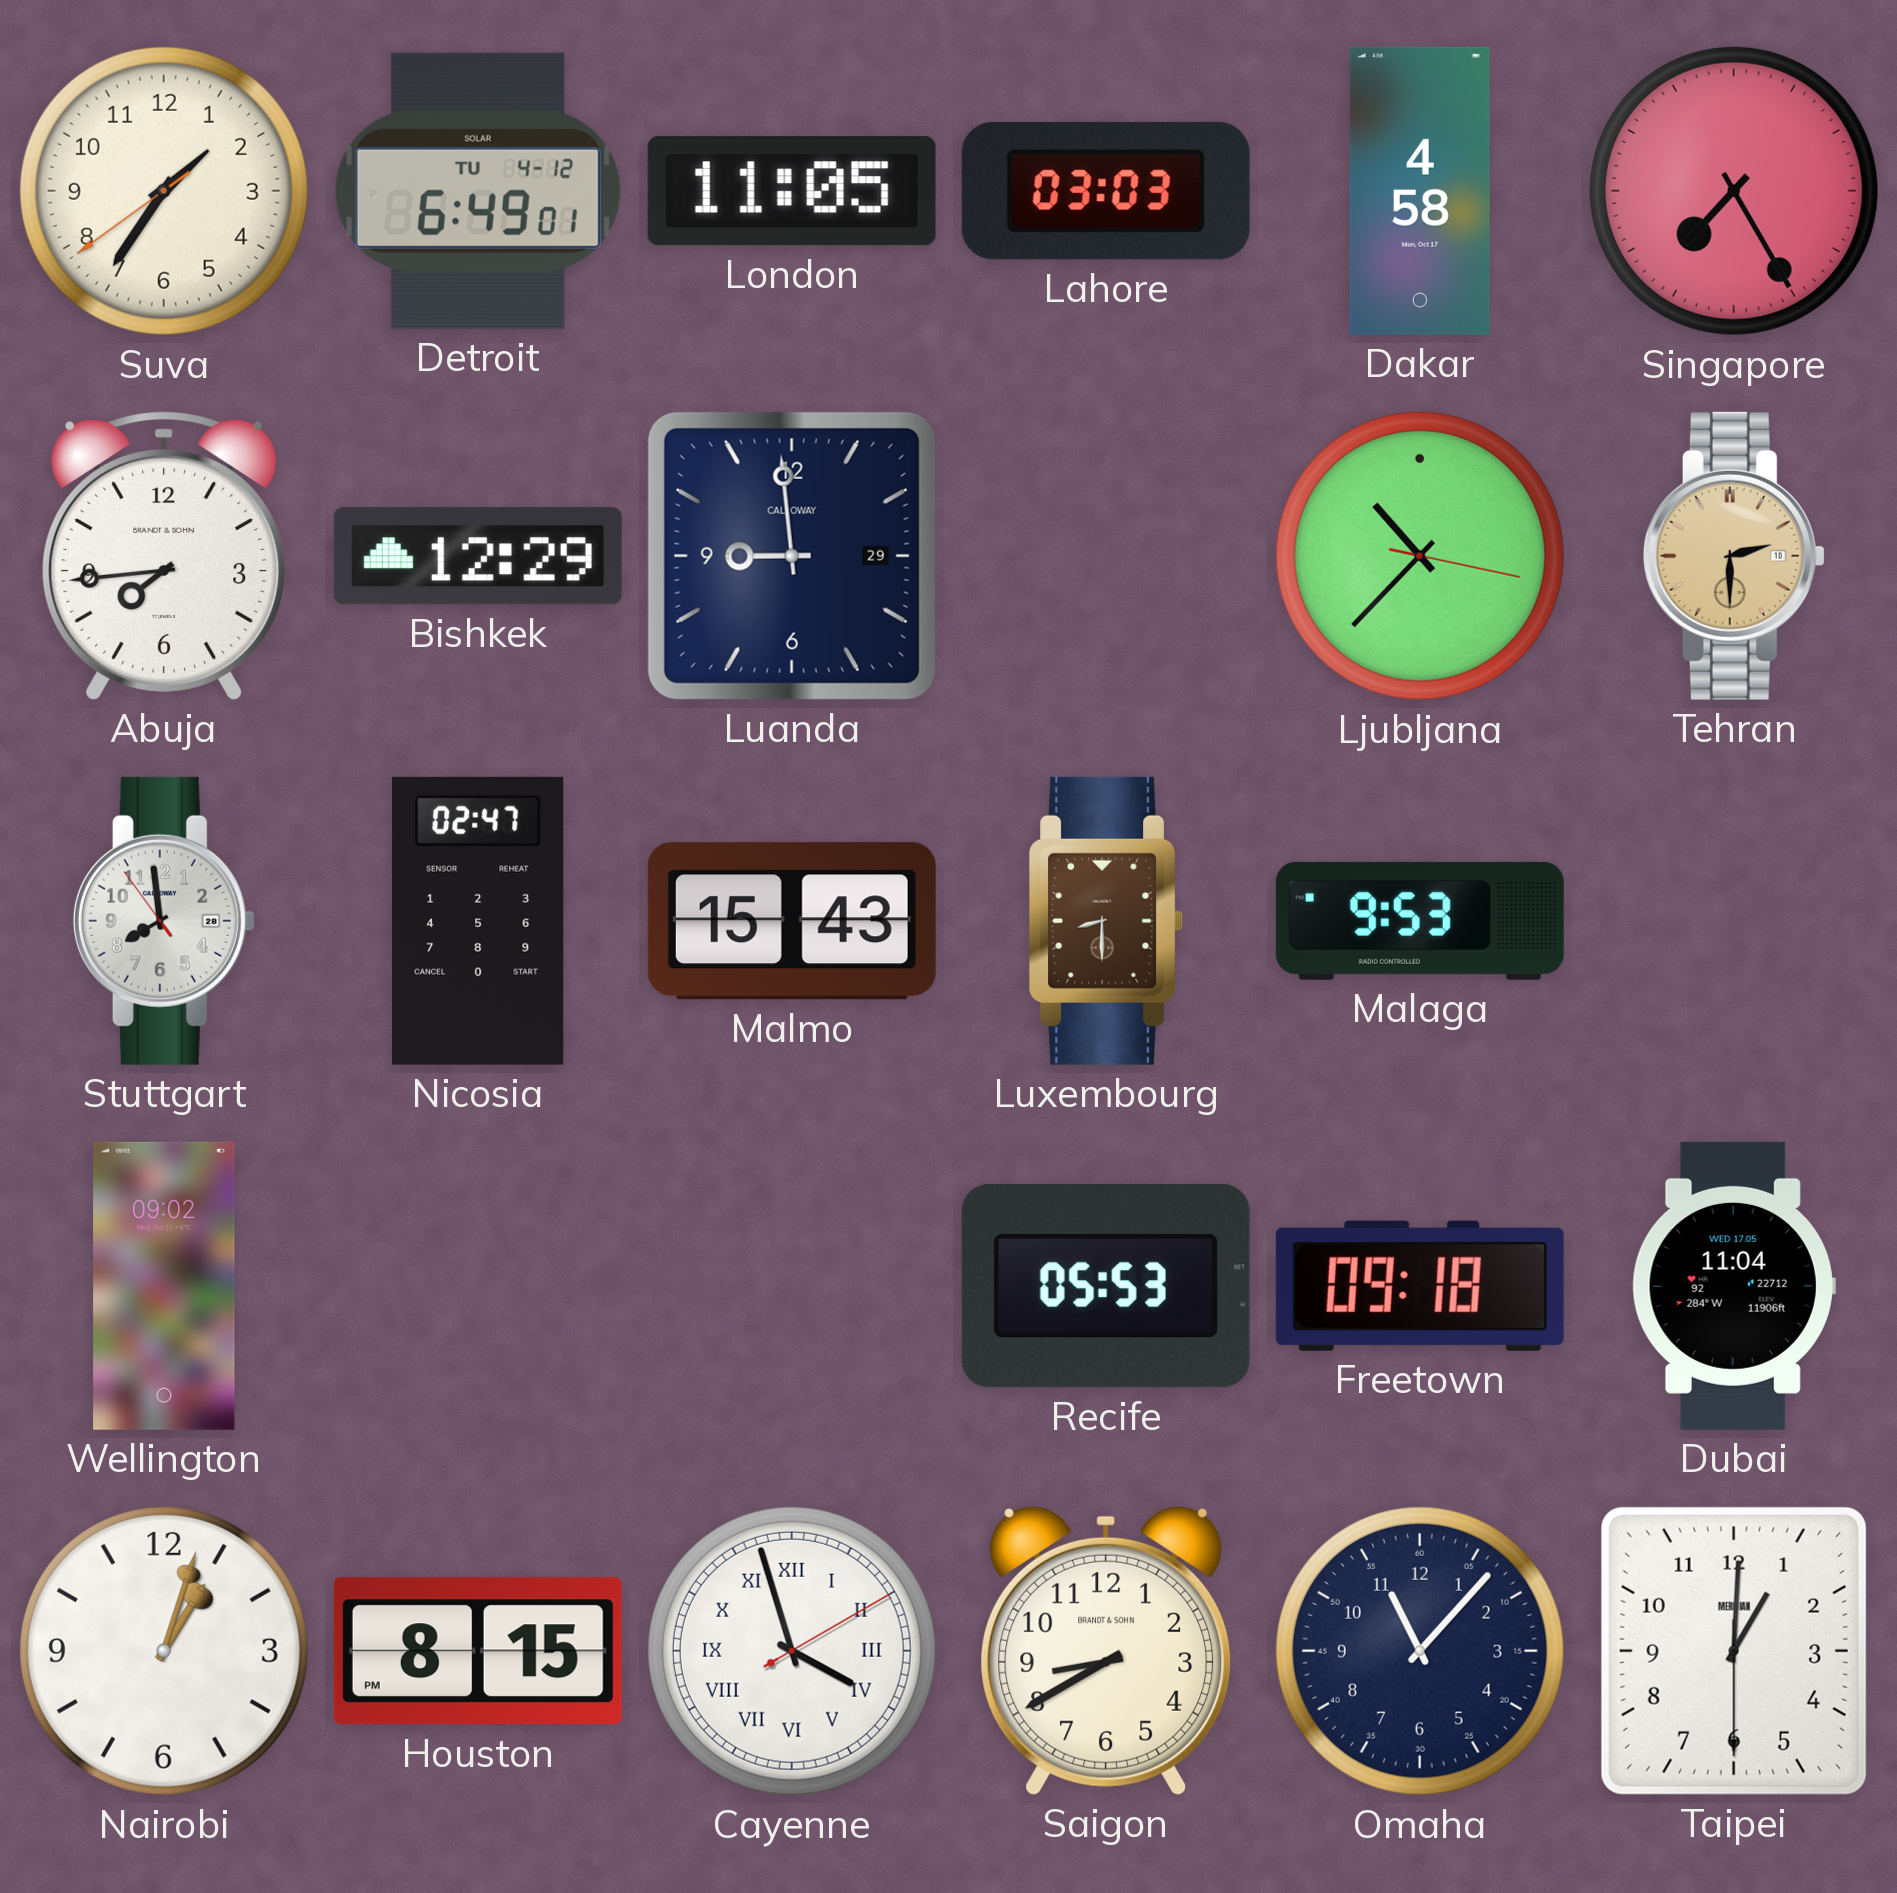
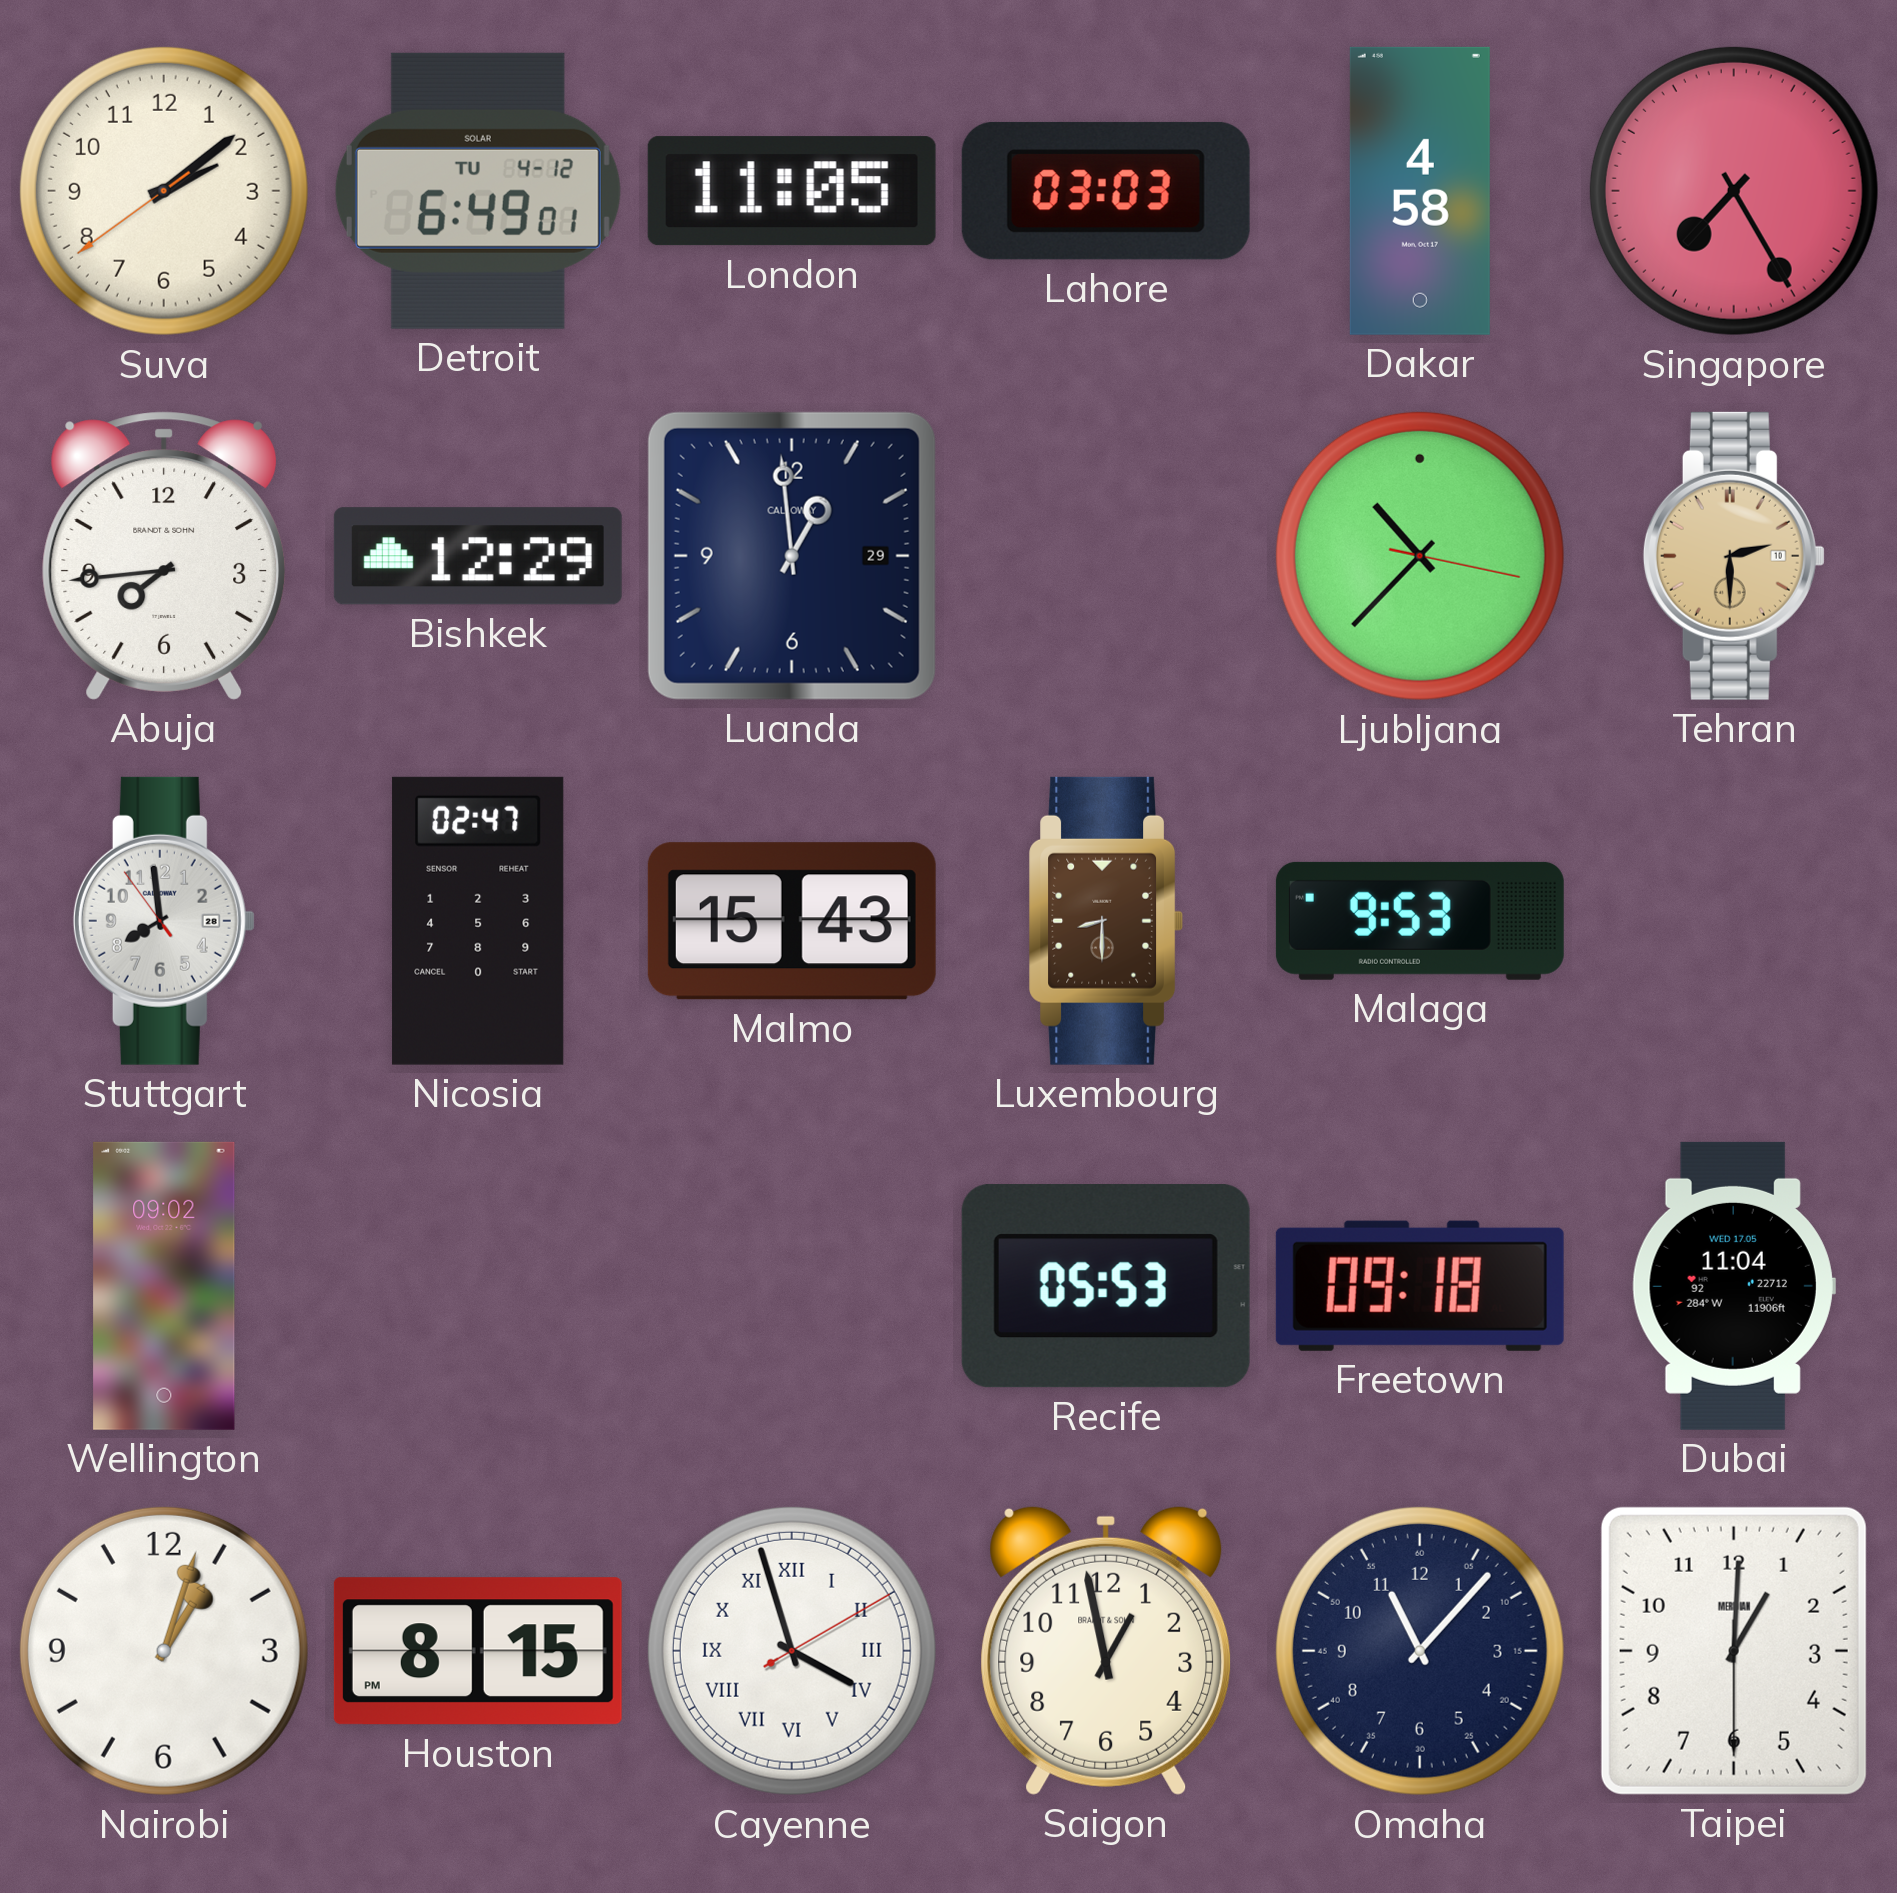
Suva: 1:35 -> 2:08 (164, 191)
Luanda: 8:59 -> 12:59 (792, 556)
Saigon: 8:40 -> 12:58 (1106, 1650)
